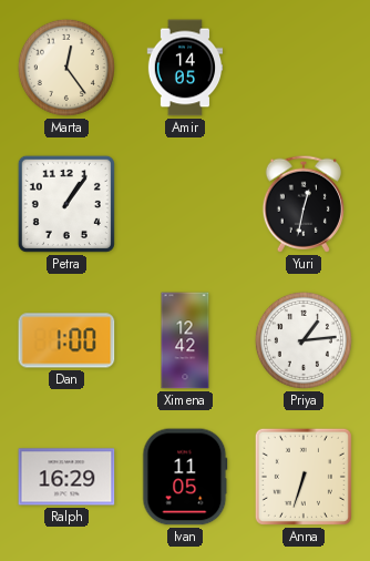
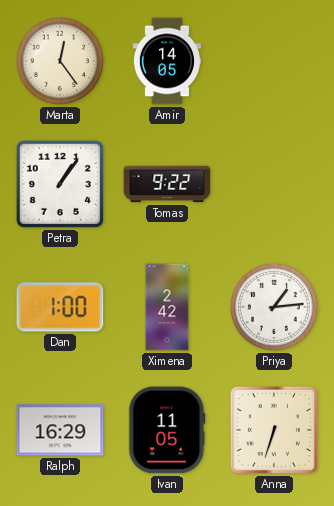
Tomas: none -> 9:22 (167, 184)
Yuri: 12:32 -> none (302, 204)
Ximena: 12:42 -> 2:42 (167, 307)
